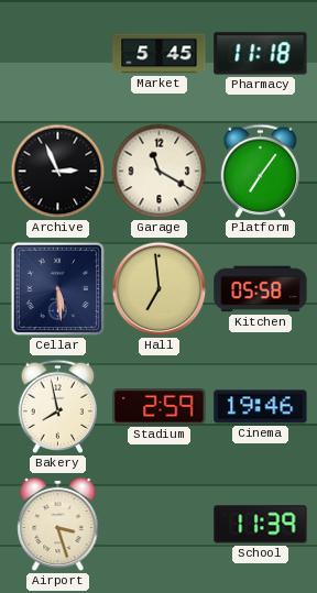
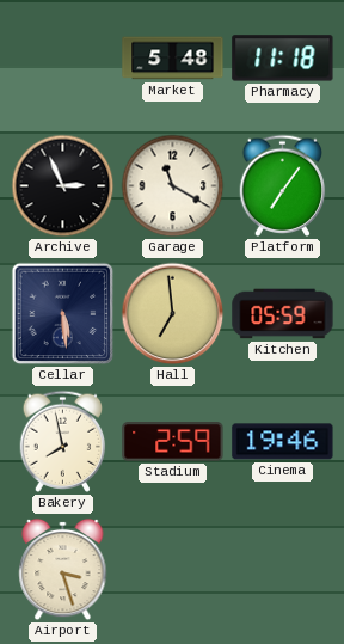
Market: 5:45 -> 5:48 (173, 59)
Kitchen: 05:58 -> 05:59 (283, 314)
School: 11:39 -> none (261, 525)
